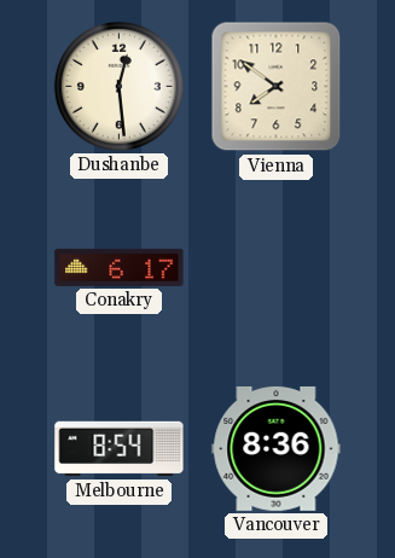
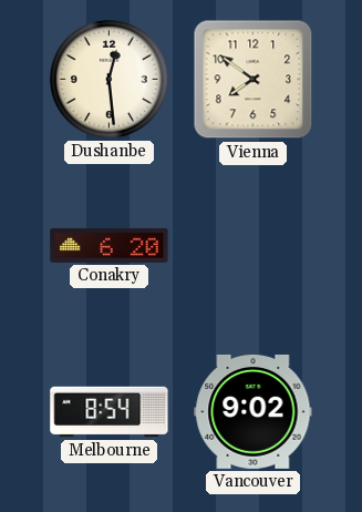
Conakry: 6:17 -> 6:20 (110, 245)
Vancouver: 8:36 -> 9:02 (254, 411)
